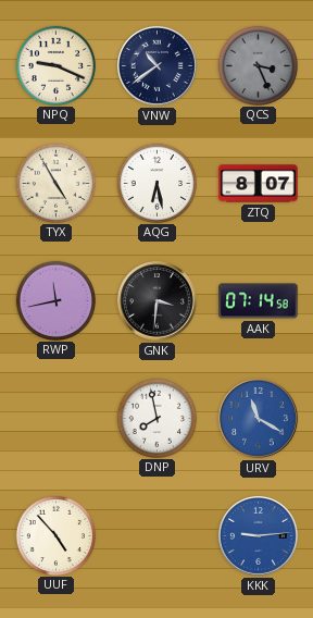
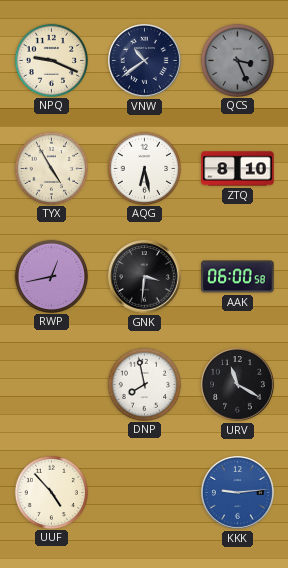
ZTQ: 8:07 -> 8:10 (238, 169)
RWP: 11:43 -> 12:43 (51, 276)
AAK: 07:14 -> 06:00 (238, 277)
URV dial: blue -> black (238, 385)
